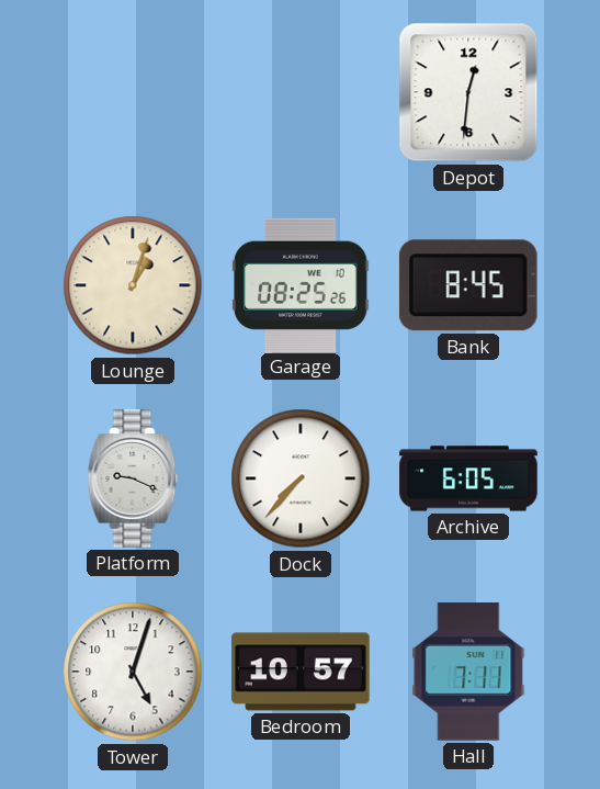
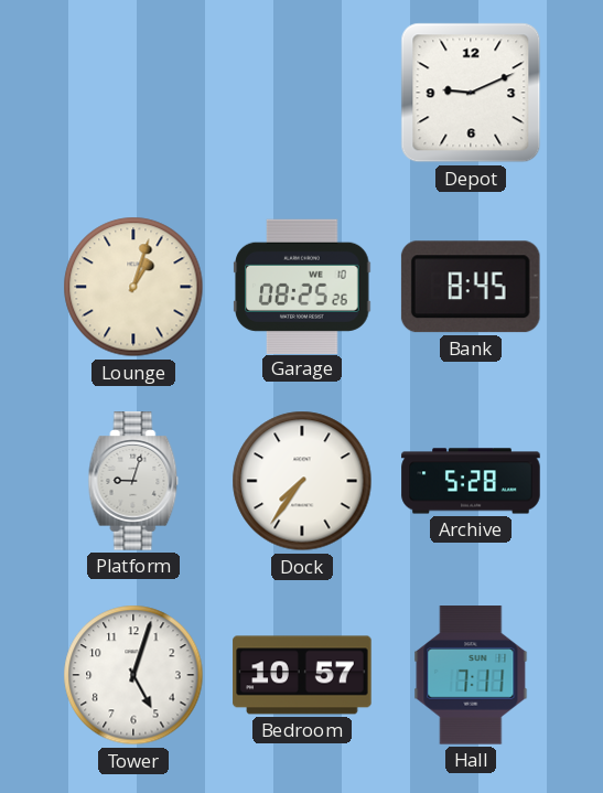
Depot: 12:31 -> 9:11 (471, 93)
Platform: 9:19 -> 9:03 (133, 481)
Dock: 7:37 -> 7:36 (302, 481)
Archive: 6:05 -> 5:28 (471, 481)
